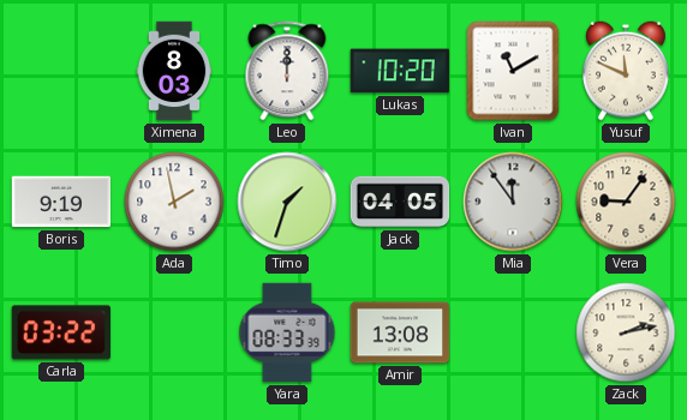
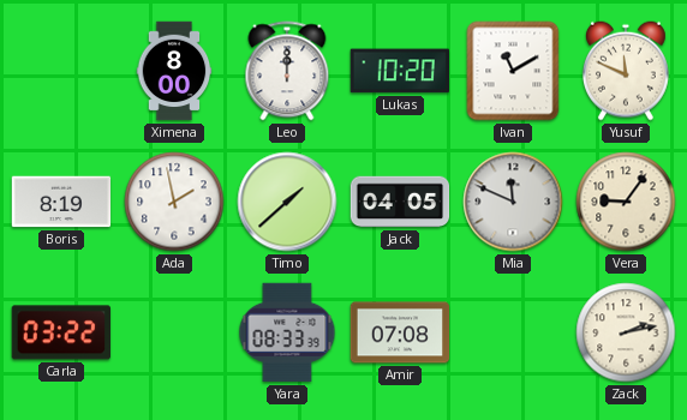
Ximena: 8:03 -> 8:00 (174, 71)
Boris: 9:19 -> 8:19 (61, 202)
Timo: 1:33 -> 1:38 (287, 202)
Mia: 11:54 -> 11:49 (513, 202)
Amir: 13:08 -> 07:08 (400, 332)
